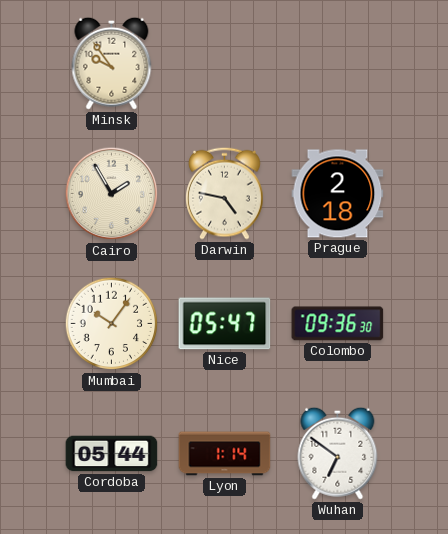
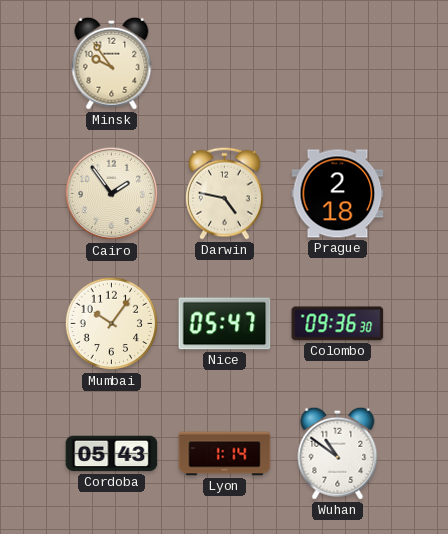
Cairo: 1:55 -> 1:54 (112, 194)
Cordoba: 05:44 -> 05:43 (112, 454)
Wuhan: 6:51 -> 10:51 (338, 453)
